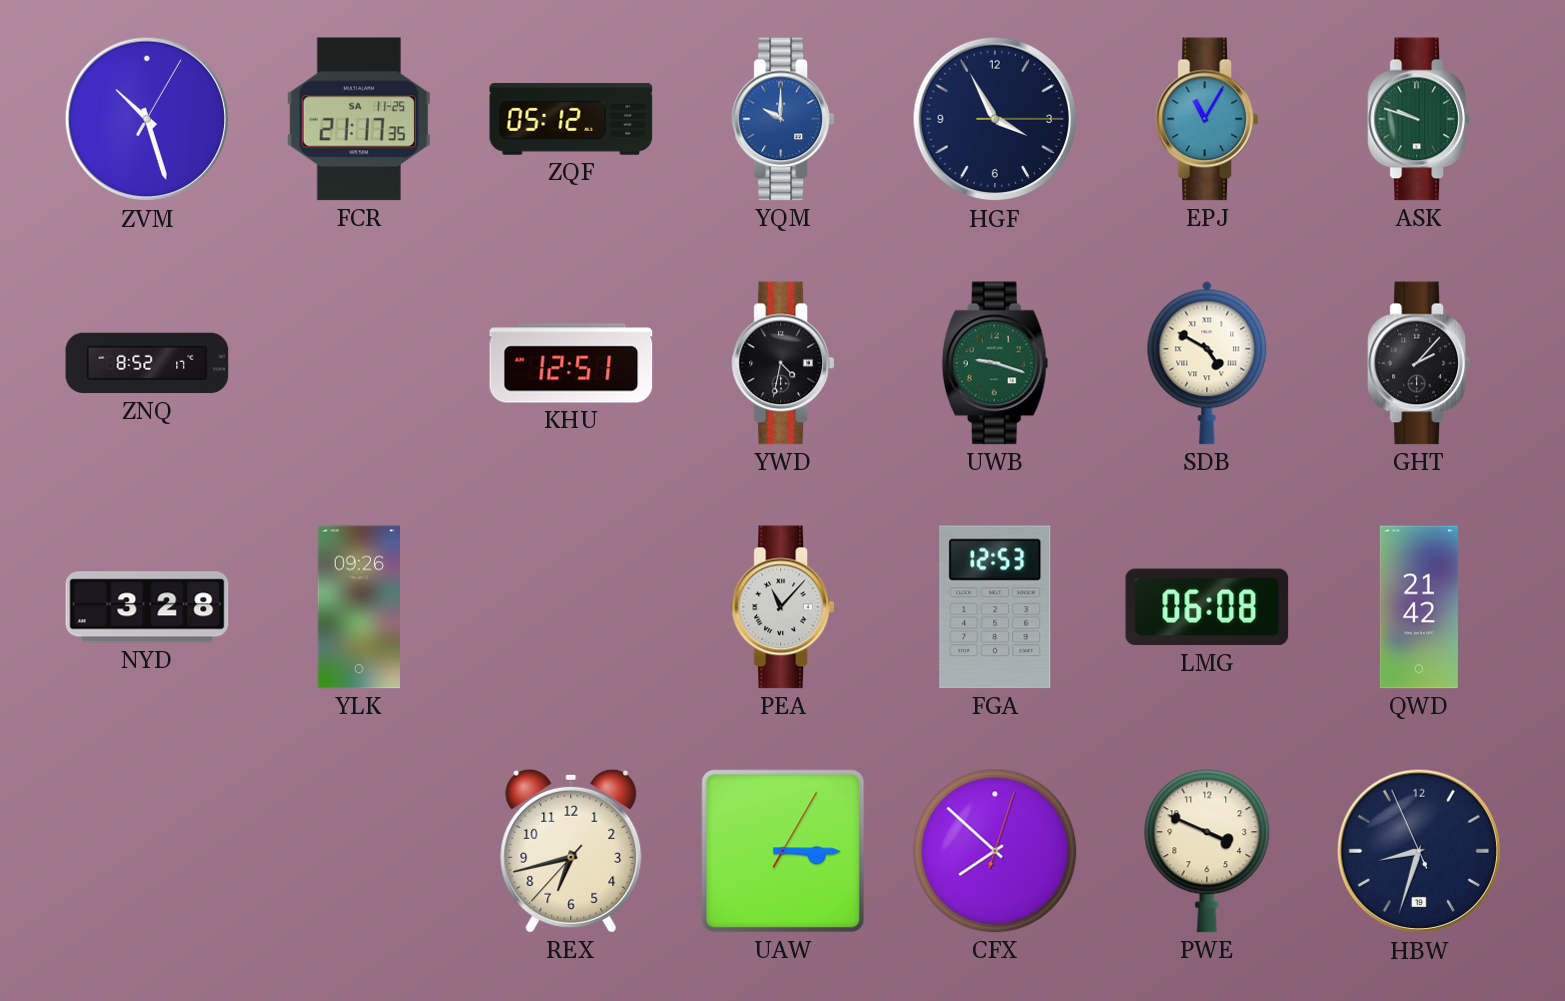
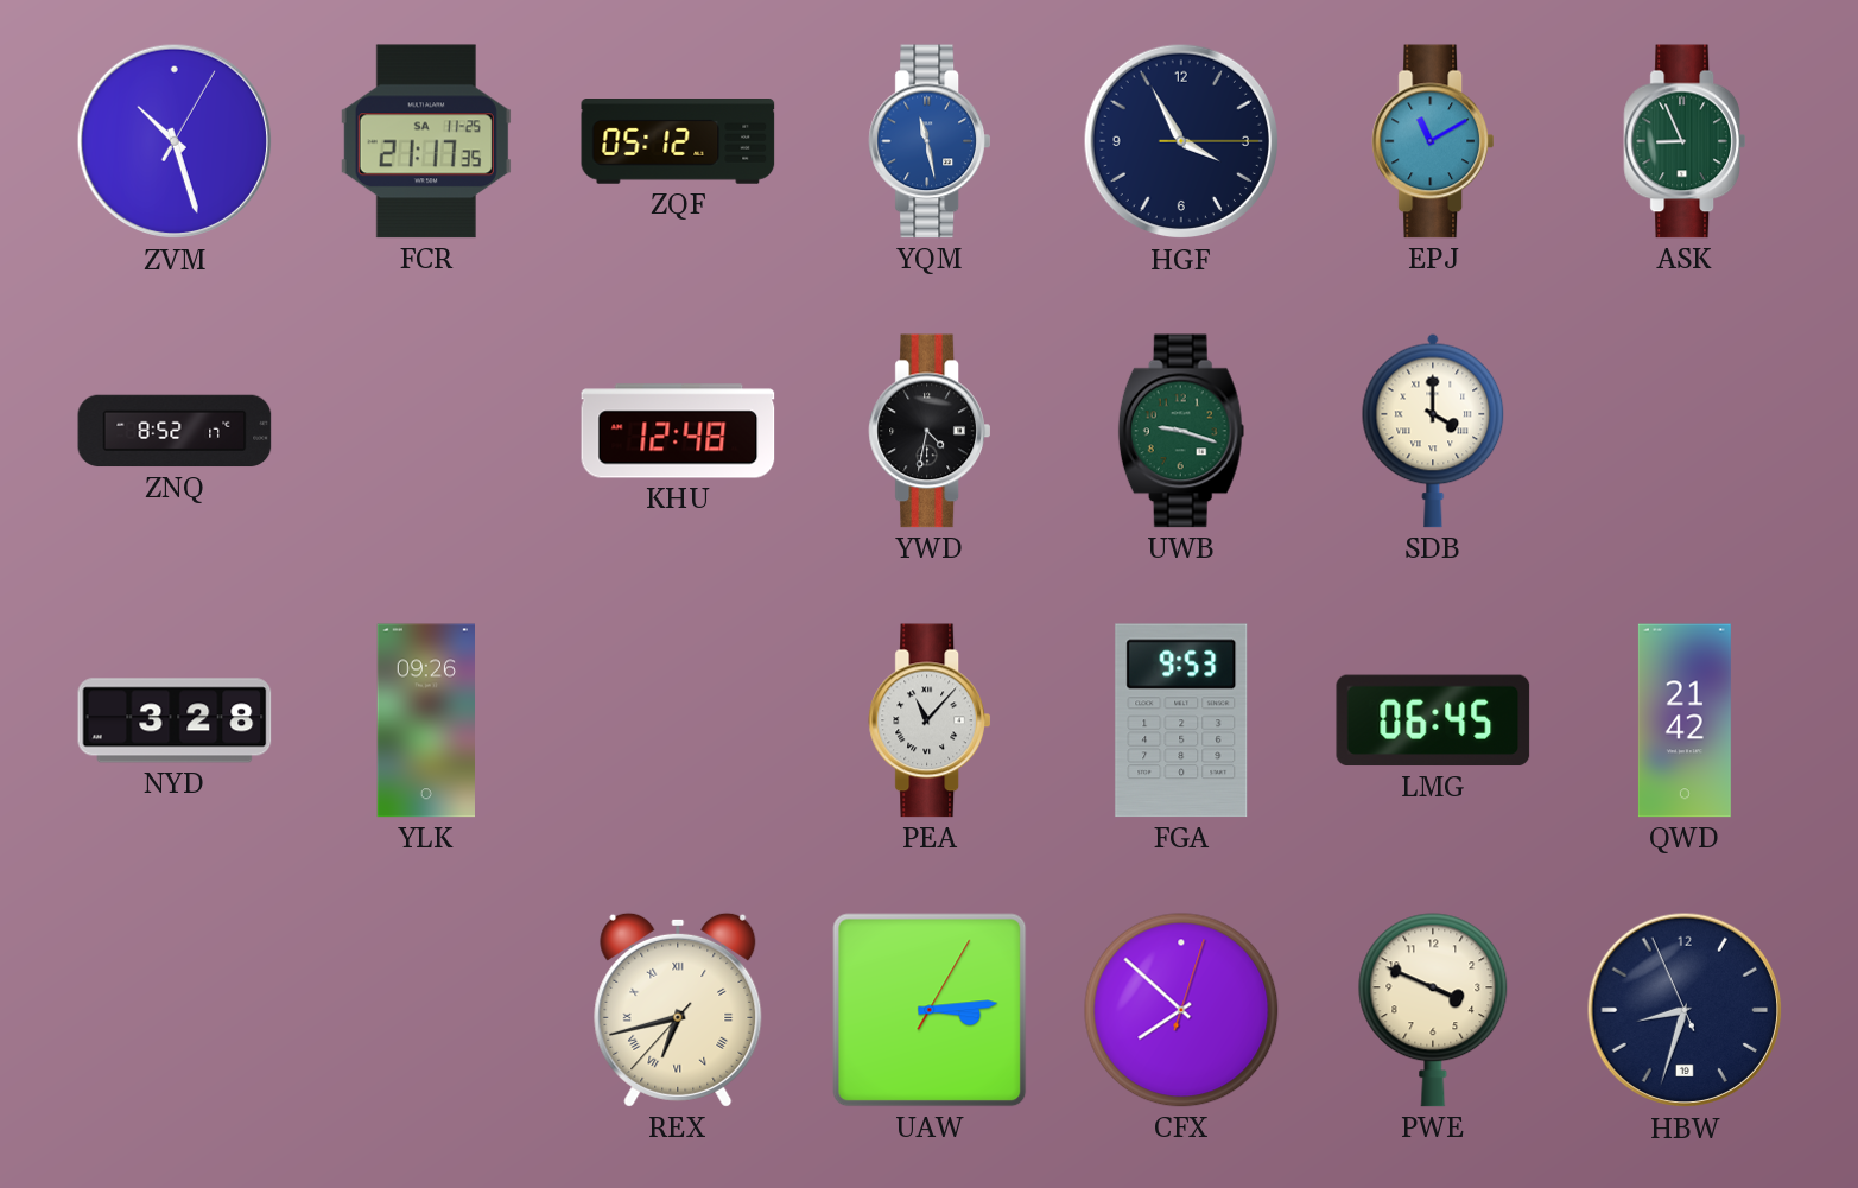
YQM: 10:00 -> 11:28 (928, 141)
EPJ: 11:05 -> 11:10 (1432, 141)
ASK: 9:48 -> 8:56 (1683, 141)
KHU: 12:51 -> 12:48 (678, 431)
SDB: 4:50 -> 4:00 (1433, 431)
GHT: 2:07 -> none (1418, 363)
FGA: 12:53 -> 9:53 (1181, 720)
LMG: 06:08 -> 06:45 (1433, 720)
REX numerals: Arabic -> Roman (678, 1010)
UAW: 3:15 -> 3:14 (930, 1010)
